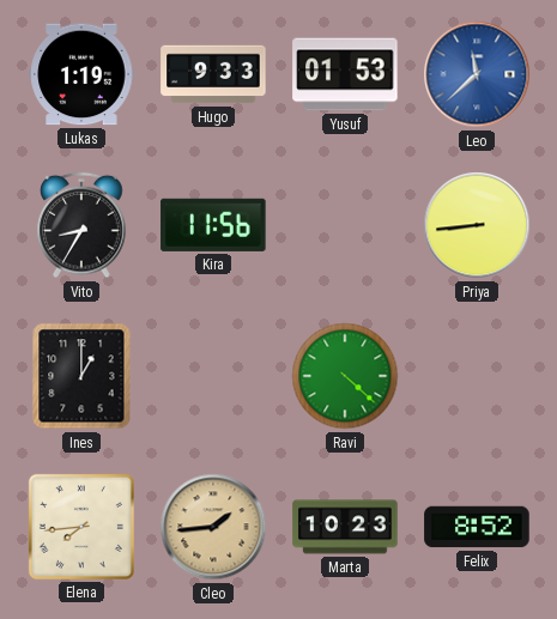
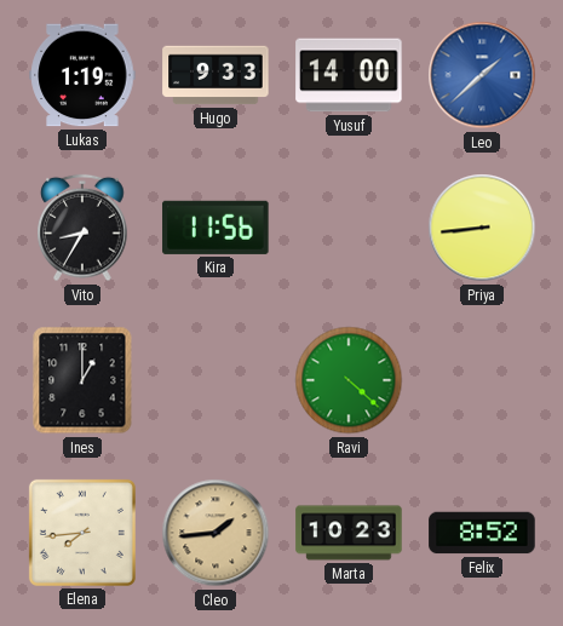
Yusuf: 01:53 -> 14:00 (349, 75)
Leo: 11:38 -> 1:38 (482, 75)
